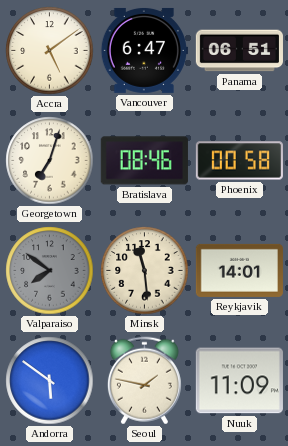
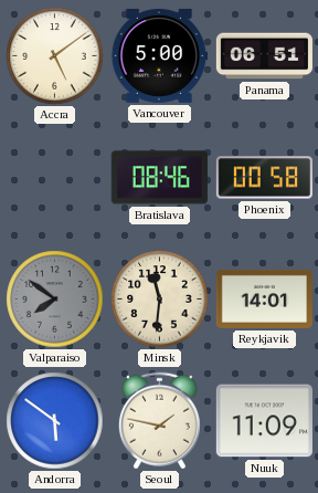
Vancouver: 6:47 -> 5:00 (159, 55)
Georgetown: 7:03 -> none (50, 161)
Minsk: 11:29 -> 11:31 (160, 300)
